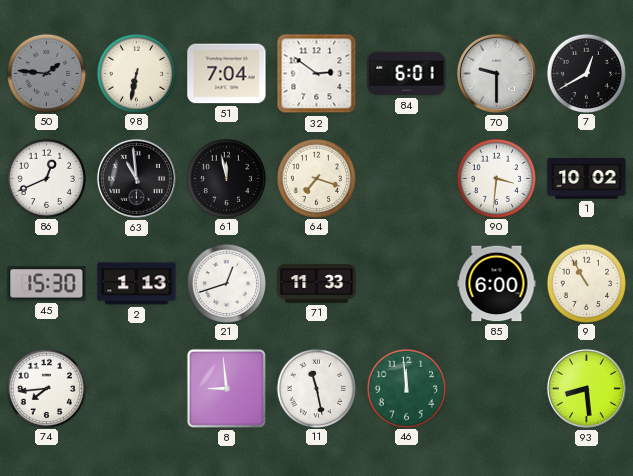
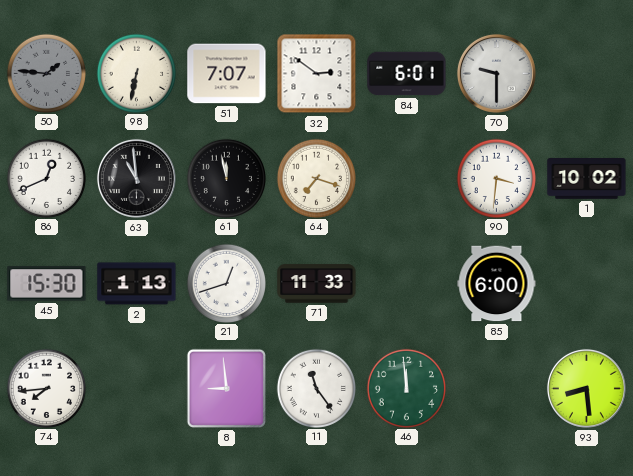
51: 7:04 -> 7:07 (227, 74)
7: 12:40 -> none (586, 73)
9: 10:55 -> none (586, 283)
11: 11:28 -> 11:24 (316, 388)
